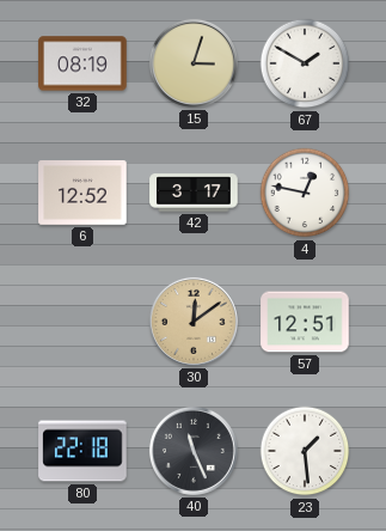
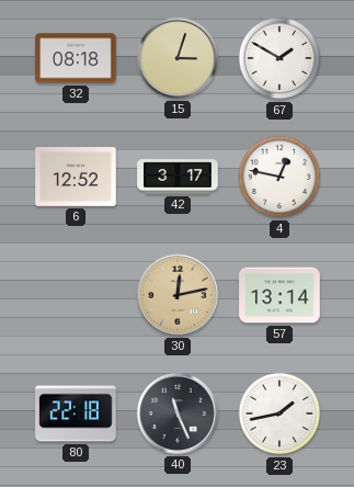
32: 08:19 -> 08:18 (76, 58)
30: 12:09 -> 12:13 (178, 295)
57: 12:51 -> 13:14 (279, 295)
23: 1:29 -> 1:43 (279, 414)
